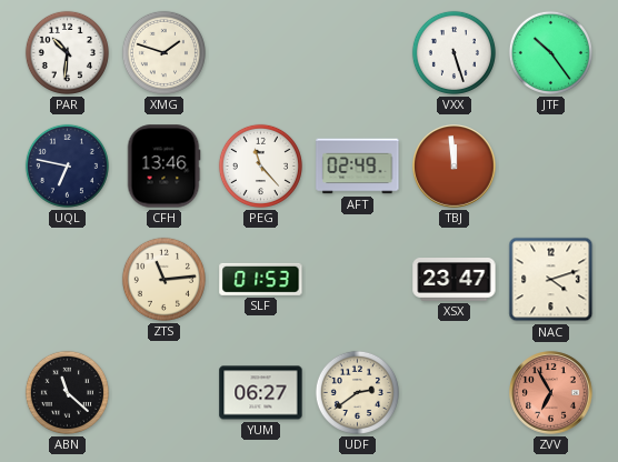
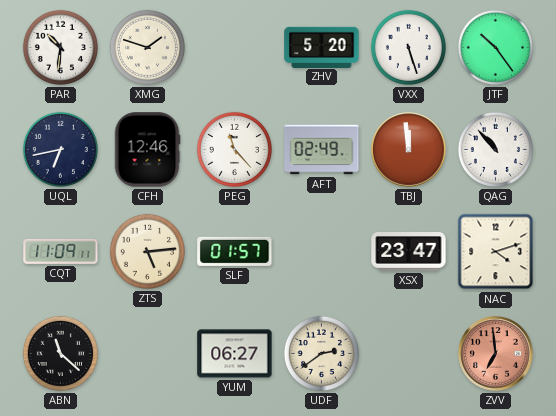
ZHV: none -> 5:20 (322, 47)
UQL: 6:47 -> 6:43 (60, 149)
CFH: 13:46 -> 12:46 (147, 150)
QAG: none -> 10:53 (495, 149)
CQT: none -> 11:09 (61, 251)
ZTS: 11:14 -> 5:14 (147, 251)
SLF: 01:53 -> 01:57 (235, 251)
ZVV: 6:55 -> 6:59 (496, 354)
